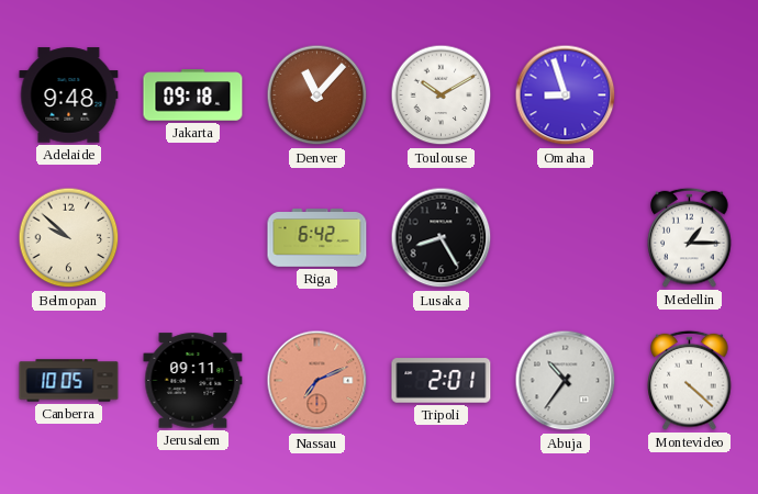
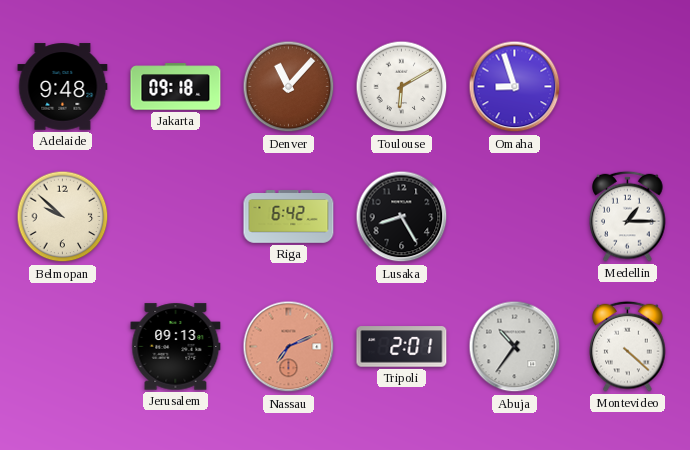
Toulouse: 10:10 -> 6:10 (402, 87)
Canberra: 10:05 -> none (69, 381)
Jerusalem: 09:11 -> 09:13 (176, 347)
